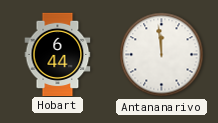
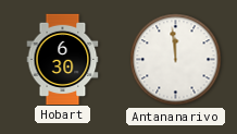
Hobart: 6:44 -> 6:30 (63, 59)
